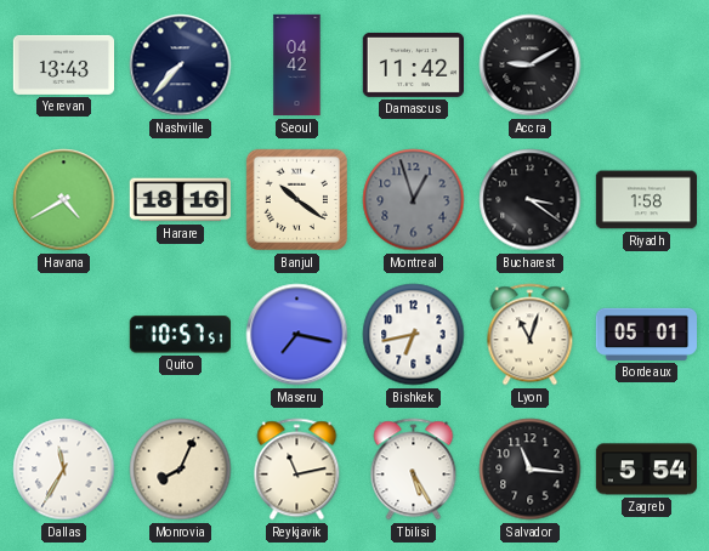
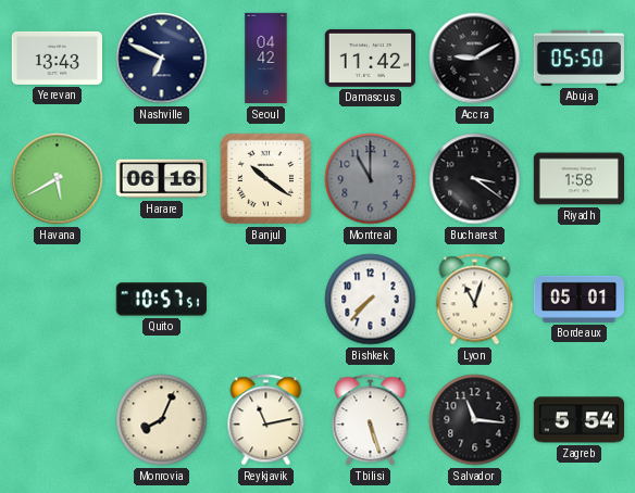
Nashville: 7:37 -> 6:49 (162, 59)
Abuja: none -> 05:50 (578, 58)
Havana: 4:40 -> 5:40 (58, 179)
Harare: 18:16 -> 06:16 (161, 179)
Montreal: 12:57 -> 11:00 (371, 179)
Maseru: 7:17 -> none (297, 335)
Bishkek: 6:43 -> 7:37 (371, 300)
Dallas: 11:35 -> none (64, 470)
Tbilisi: 5:25 -> 5:27 (371, 420)
